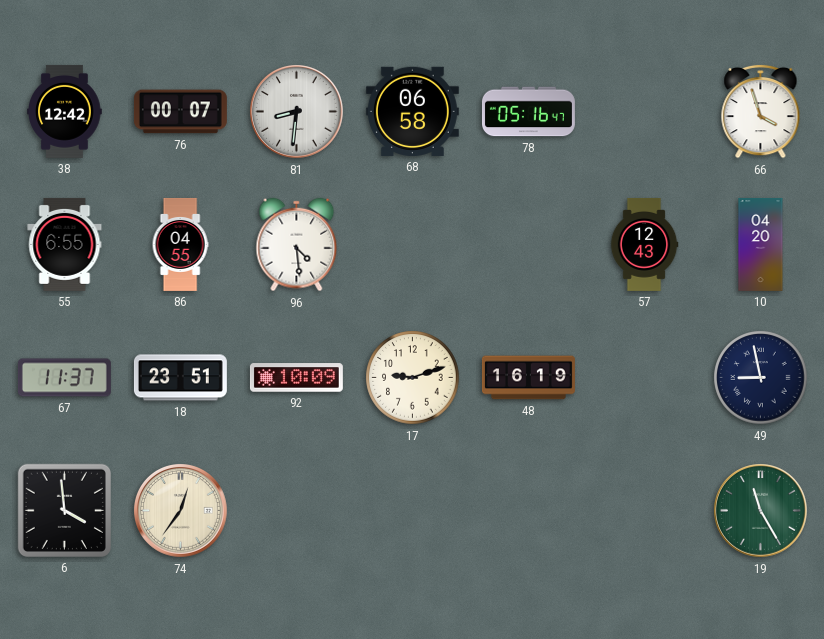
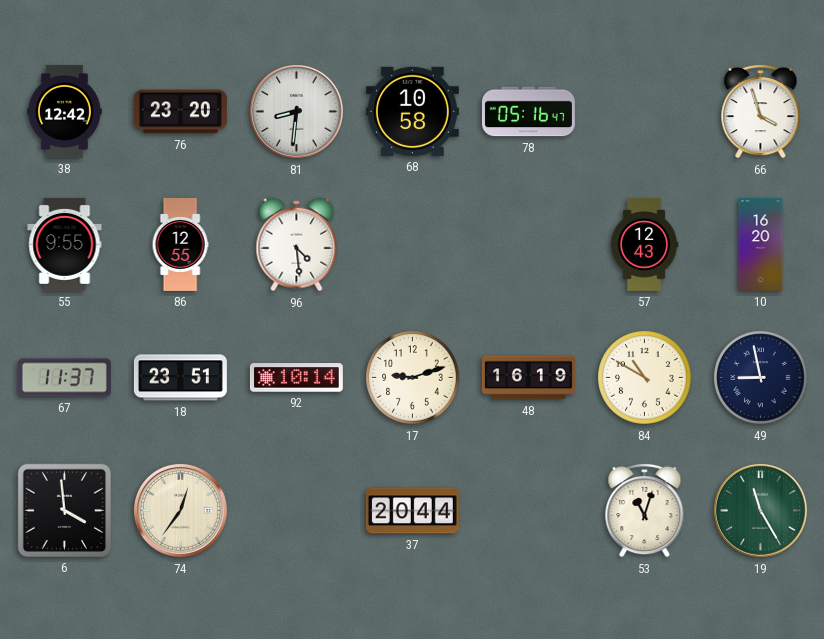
76: 00:07 -> 23:20 (180, 112)
68: 06:58 -> 10:58 (412, 111)
55: 6:55 -> 9:55 (65, 244)
86: 04:55 -> 12:55 (180, 244)
10: 04:20 -> 16:20 (761, 244)
92: 10:09 -> 10:14 (296, 378)
84: none -> 10:50 (645, 378)
37: none -> 20:44 (412, 511)
53: none -> 11:03 (645, 510)
